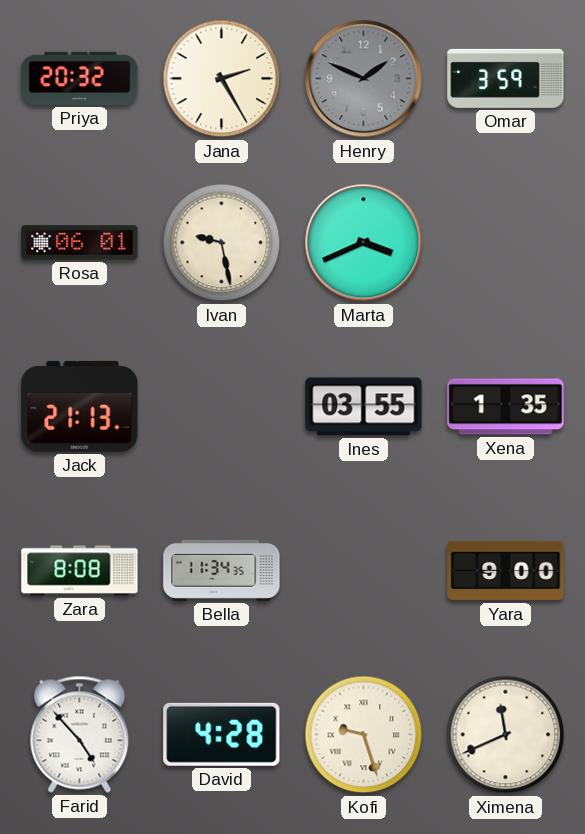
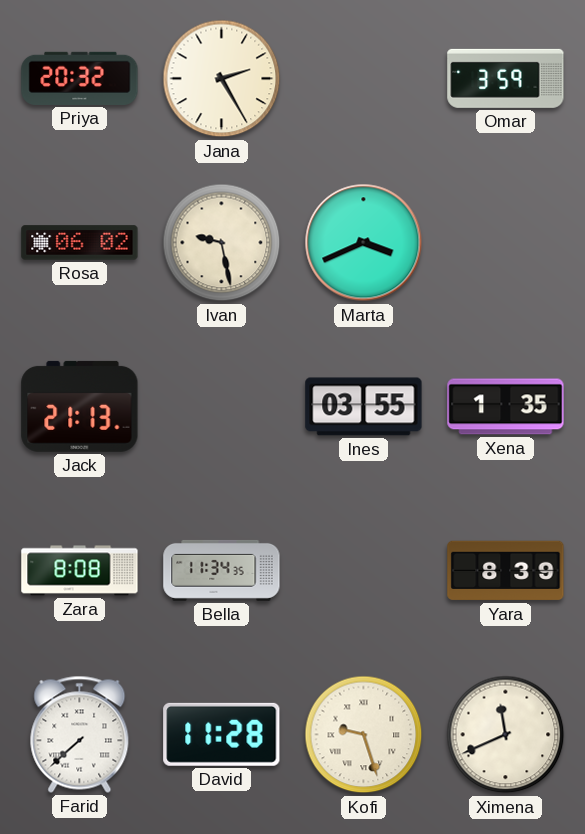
Henry: 1:49 -> none (364, 79)
Rosa: 06:01 -> 06:02 (80, 243)
Yara: 9:00 -> 8:39 (506, 571)
Farid: 4:53 -> 7:38 (80, 734)
David: 4:28 -> 11:28 (222, 734)
